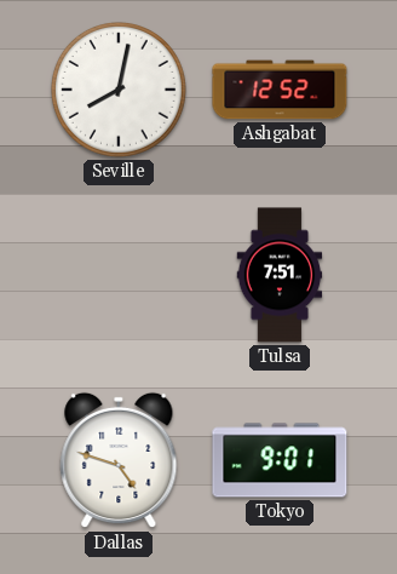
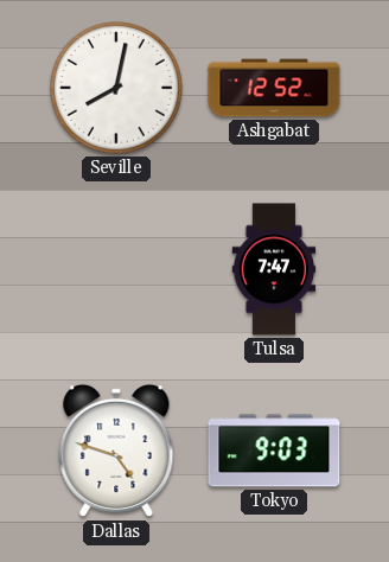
Tulsa: 7:51 -> 7:47 (274, 269)
Tokyo: 9:01 -> 9:03 (274, 451)
